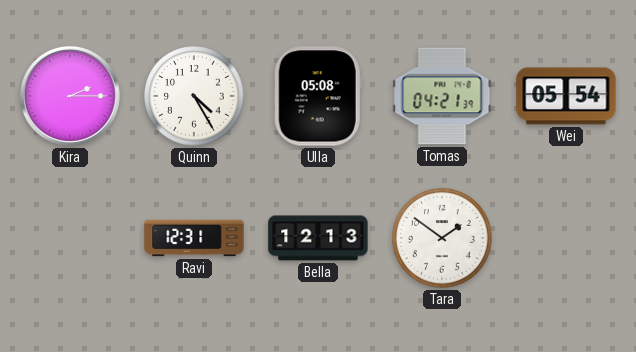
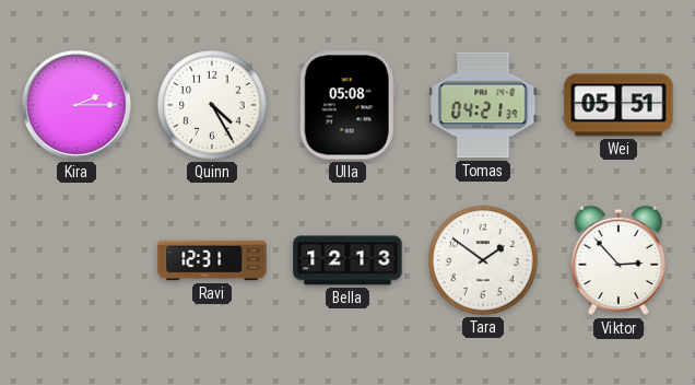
Wei: 05:54 -> 05:51 (619, 105)
Viktor: none -> 2:53 (619, 260)
